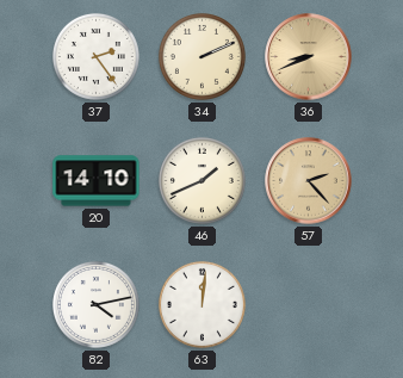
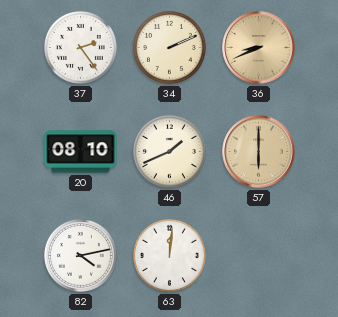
20: 14:10 -> 08:10 (81, 152)
57: 2:23 -> 6:00 (259, 152)
